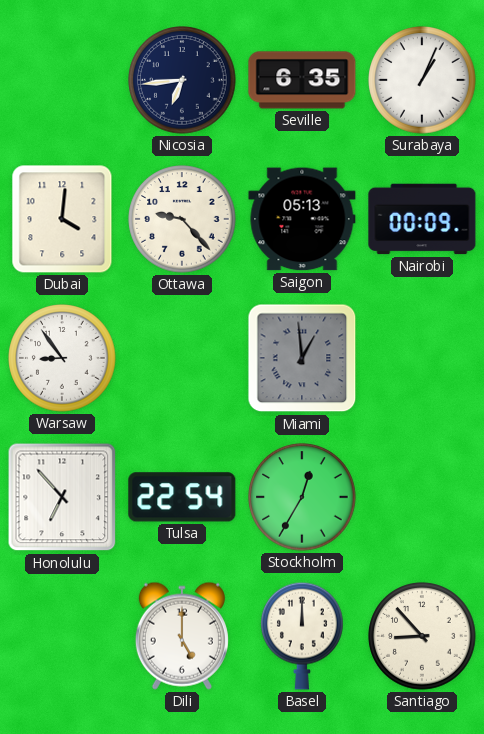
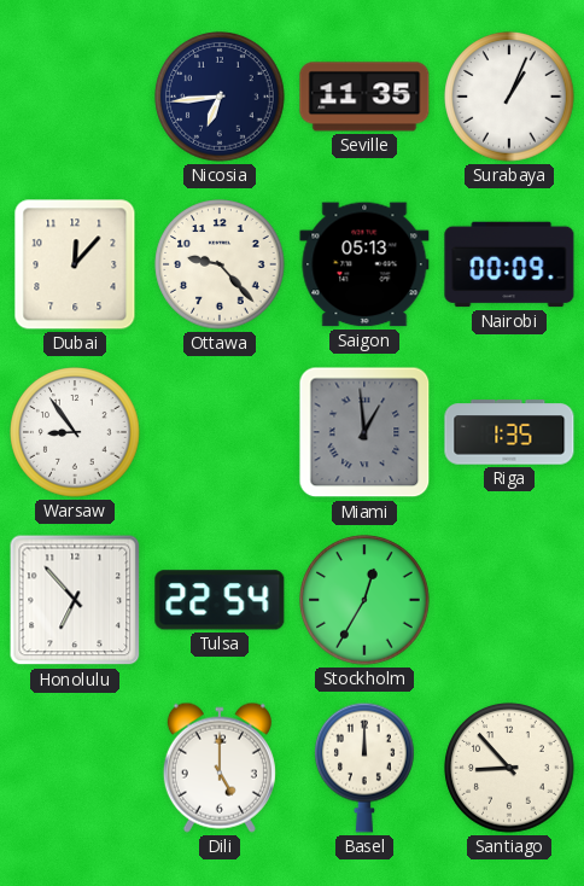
Seville: 6:35 -> 11:35 (364, 97)
Dubai: 4:01 -> 12:07 (75, 264)
Riga: none -> 1:35 (509, 432)
